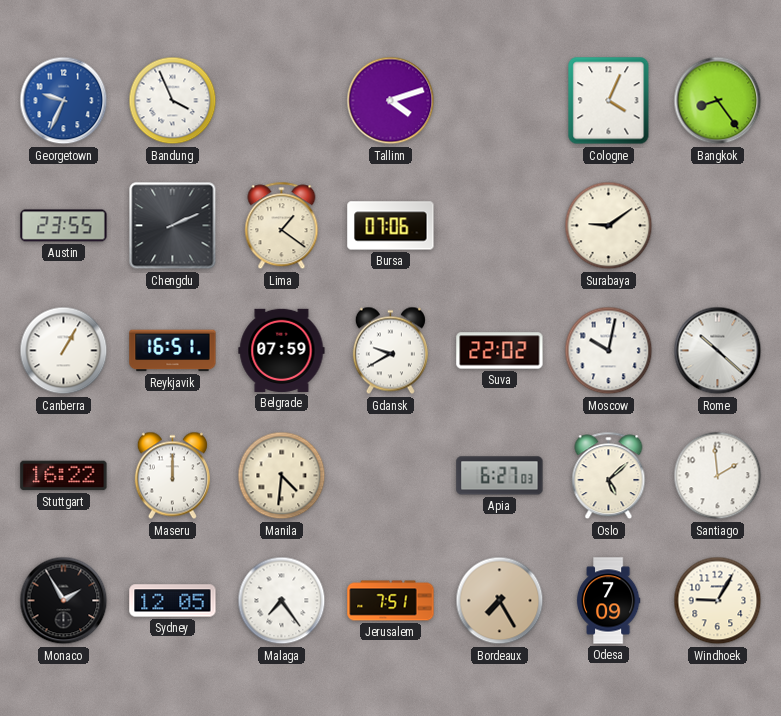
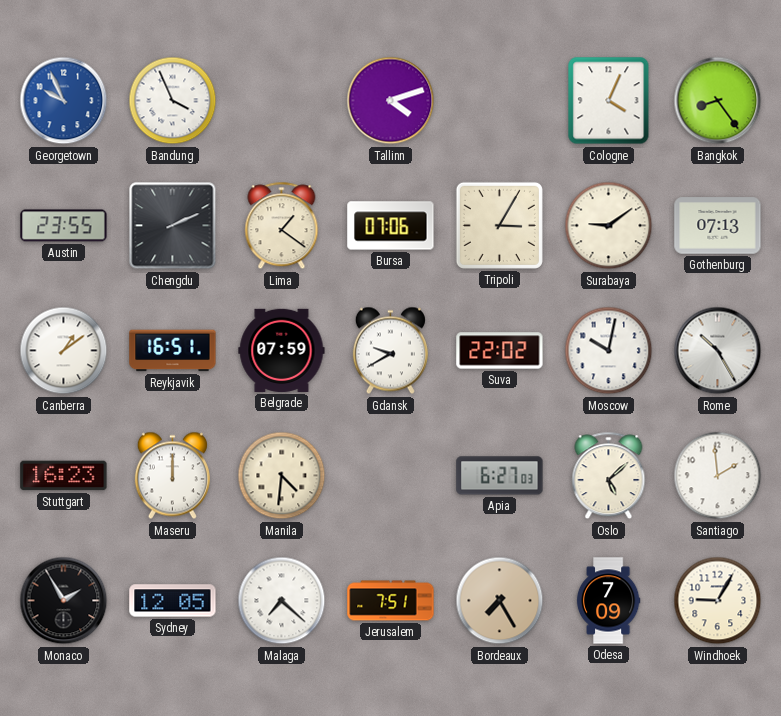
Georgetown: 9:34 -> 9:56 (64, 101)
Tripoli: none -> 3:05 (499, 225)
Gothenburg: none -> 07:13 (718, 226)
Canberra: 1:05 -> 1:09 (64, 351)
Rome: 10:22 -> 10:25 (718, 351)
Stuttgart: 16:22 -> 16:23 (64, 476)
Malaga: 7:24 -> 7:22 (282, 601)
